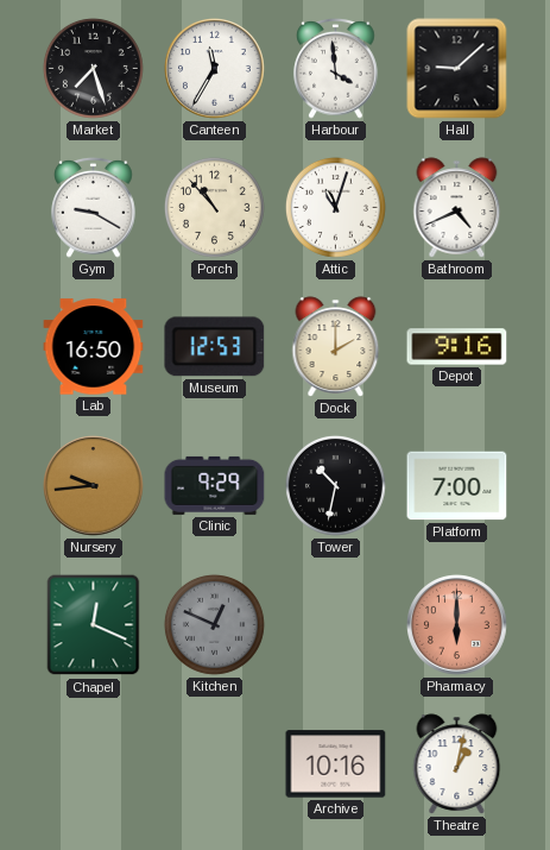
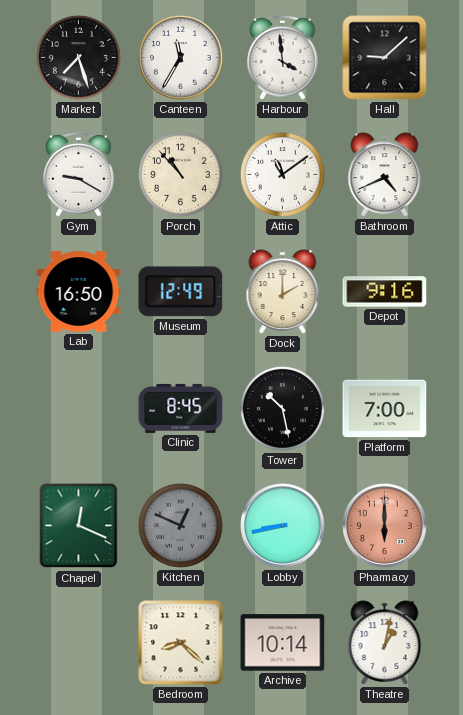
Attic: 11:03 -> 11:09 (282, 174)
Museum: 12:53 -> 12:49 (181, 292)
Nursery: 9:44 -> none (94, 486)
Clinic: 9:29 -> 8:45 (181, 408)
Tower: 10:32 -> 10:28 (282, 408)
Lobby: none -> 8:43 (283, 526)
Bedroom: none -> 8:22 (181, 643)
Archive: 10:16 -> 10:14 (283, 643)
